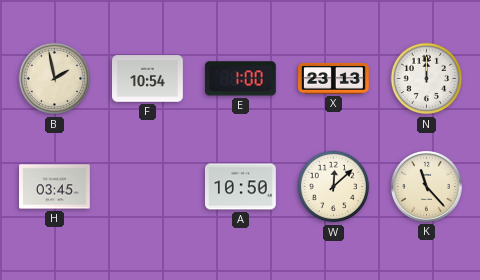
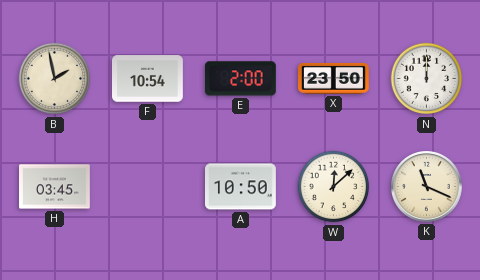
E: 1:00 -> 2:00 (240, 79)
X: 23:13 -> 23:50 (334, 78)
K: 11:23 -> 11:19 (427, 187)
